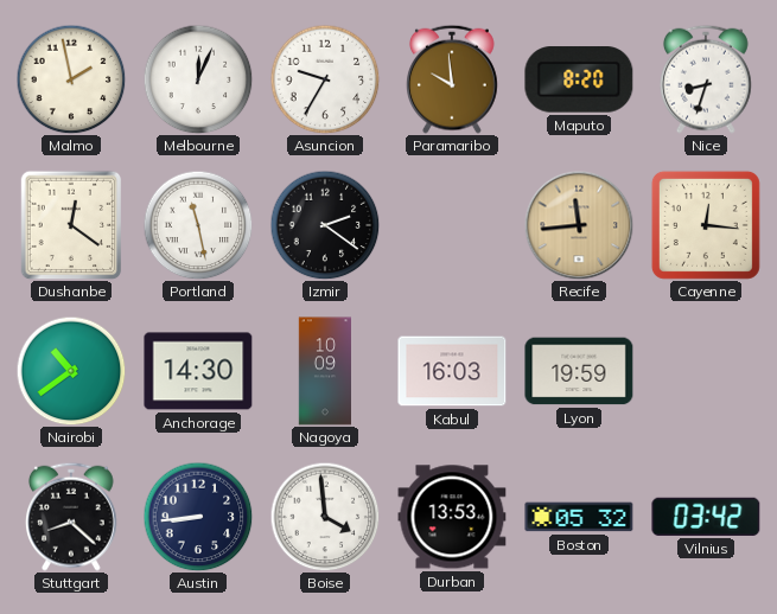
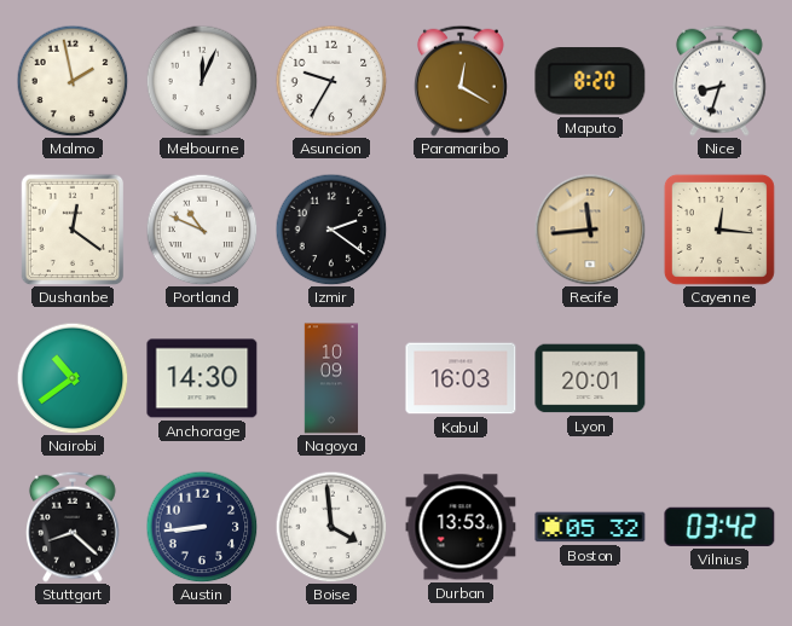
Paramaribo: 9:59 -> 12:20 (462, 81)
Portland: 11:28 -> 10:49 (202, 230)
Lyon: 19:59 -> 20:01 (590, 378)
